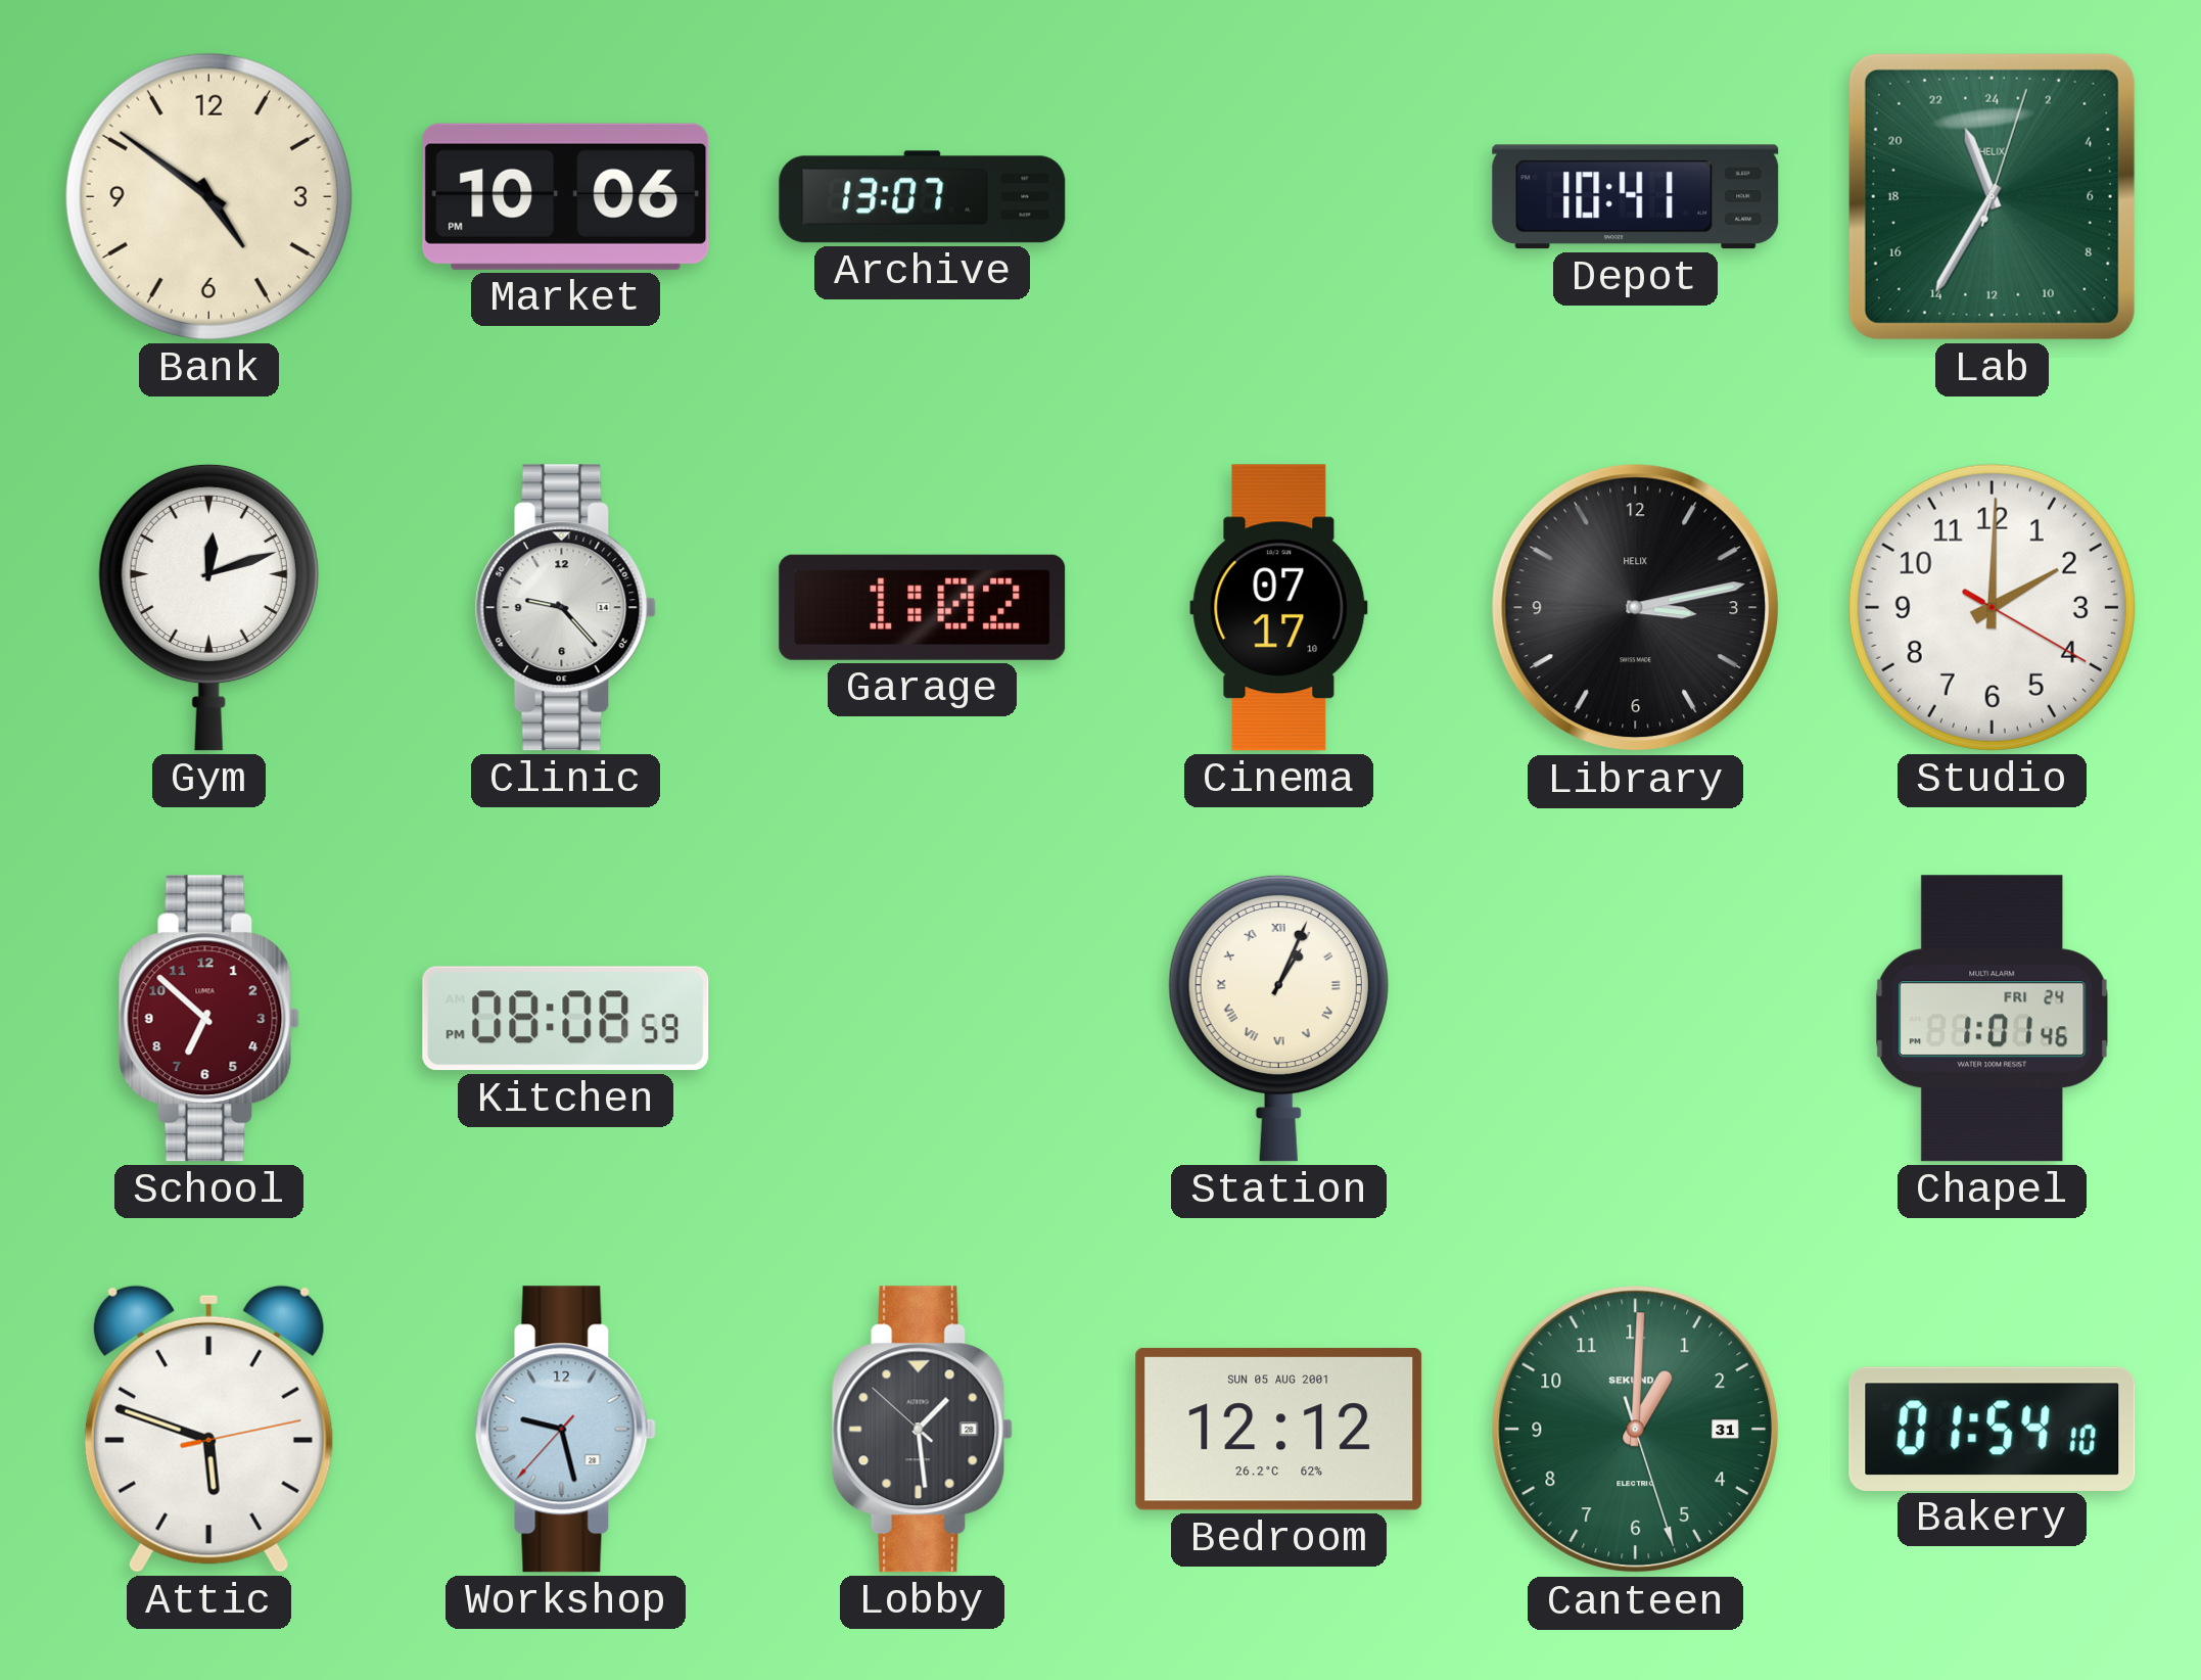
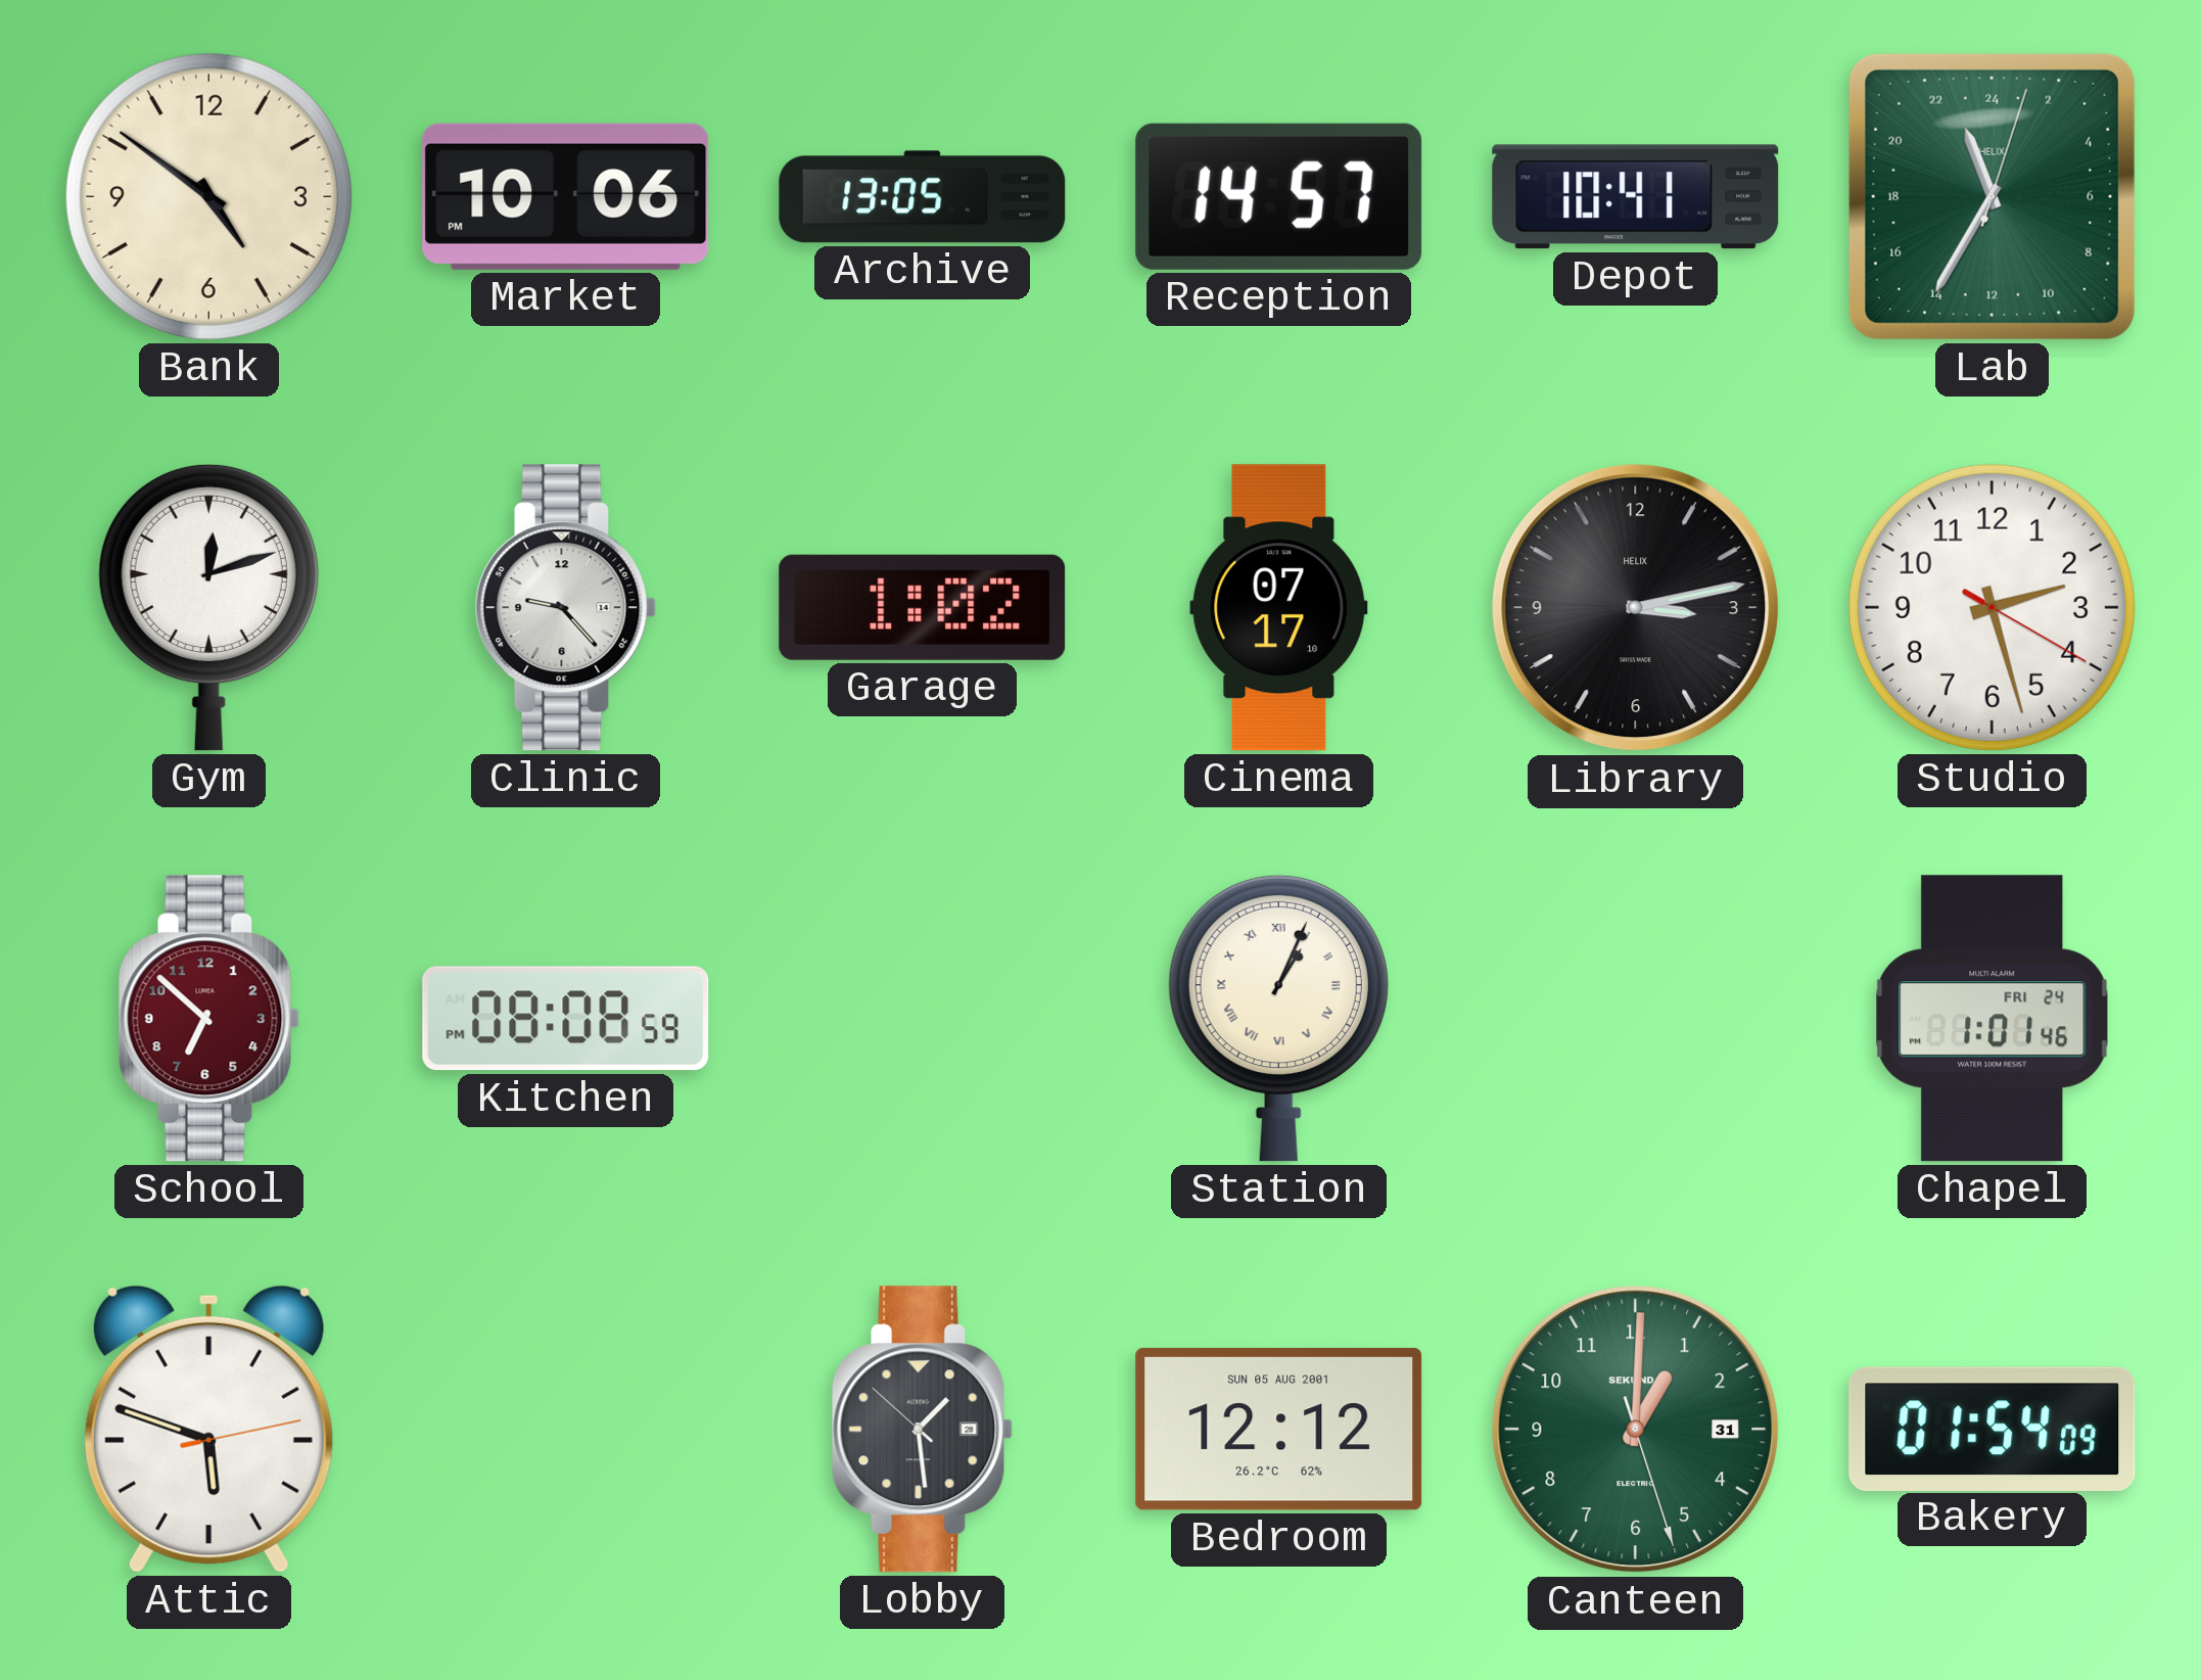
Archive: 13:07 -> 13:05 (923, 197)
Reception: none -> 14:57 (1279, 196)
Studio: 2:00 -> 2:27 (1992, 607)
Workshop: 9:27 -> none (565, 1430)
Bakery: 01:54:10 -> 01:54:09 (1993, 1429)
